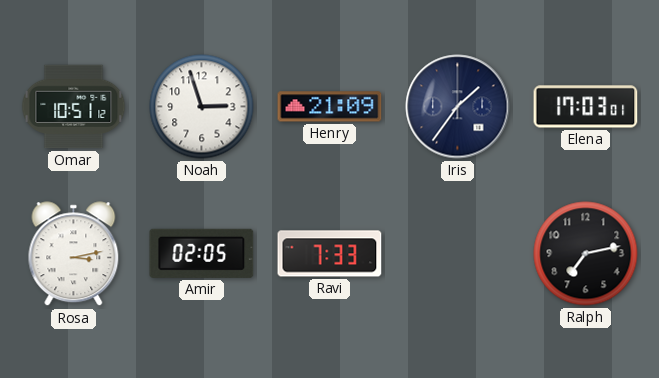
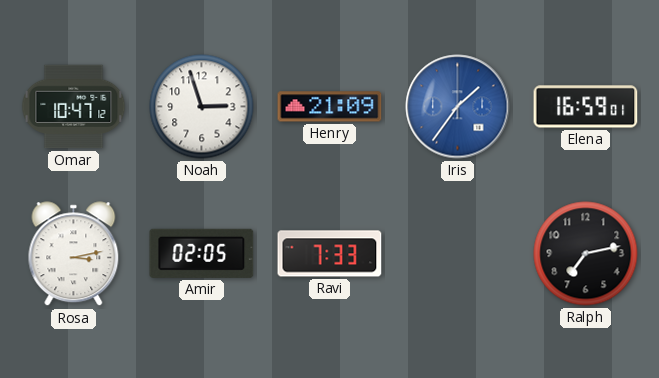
Omar: 10:51 -> 10:47 (74, 107)
Iris dial: navy -> blue (458, 107)
Elena: 17:03 -> 16:59 (586, 107)
